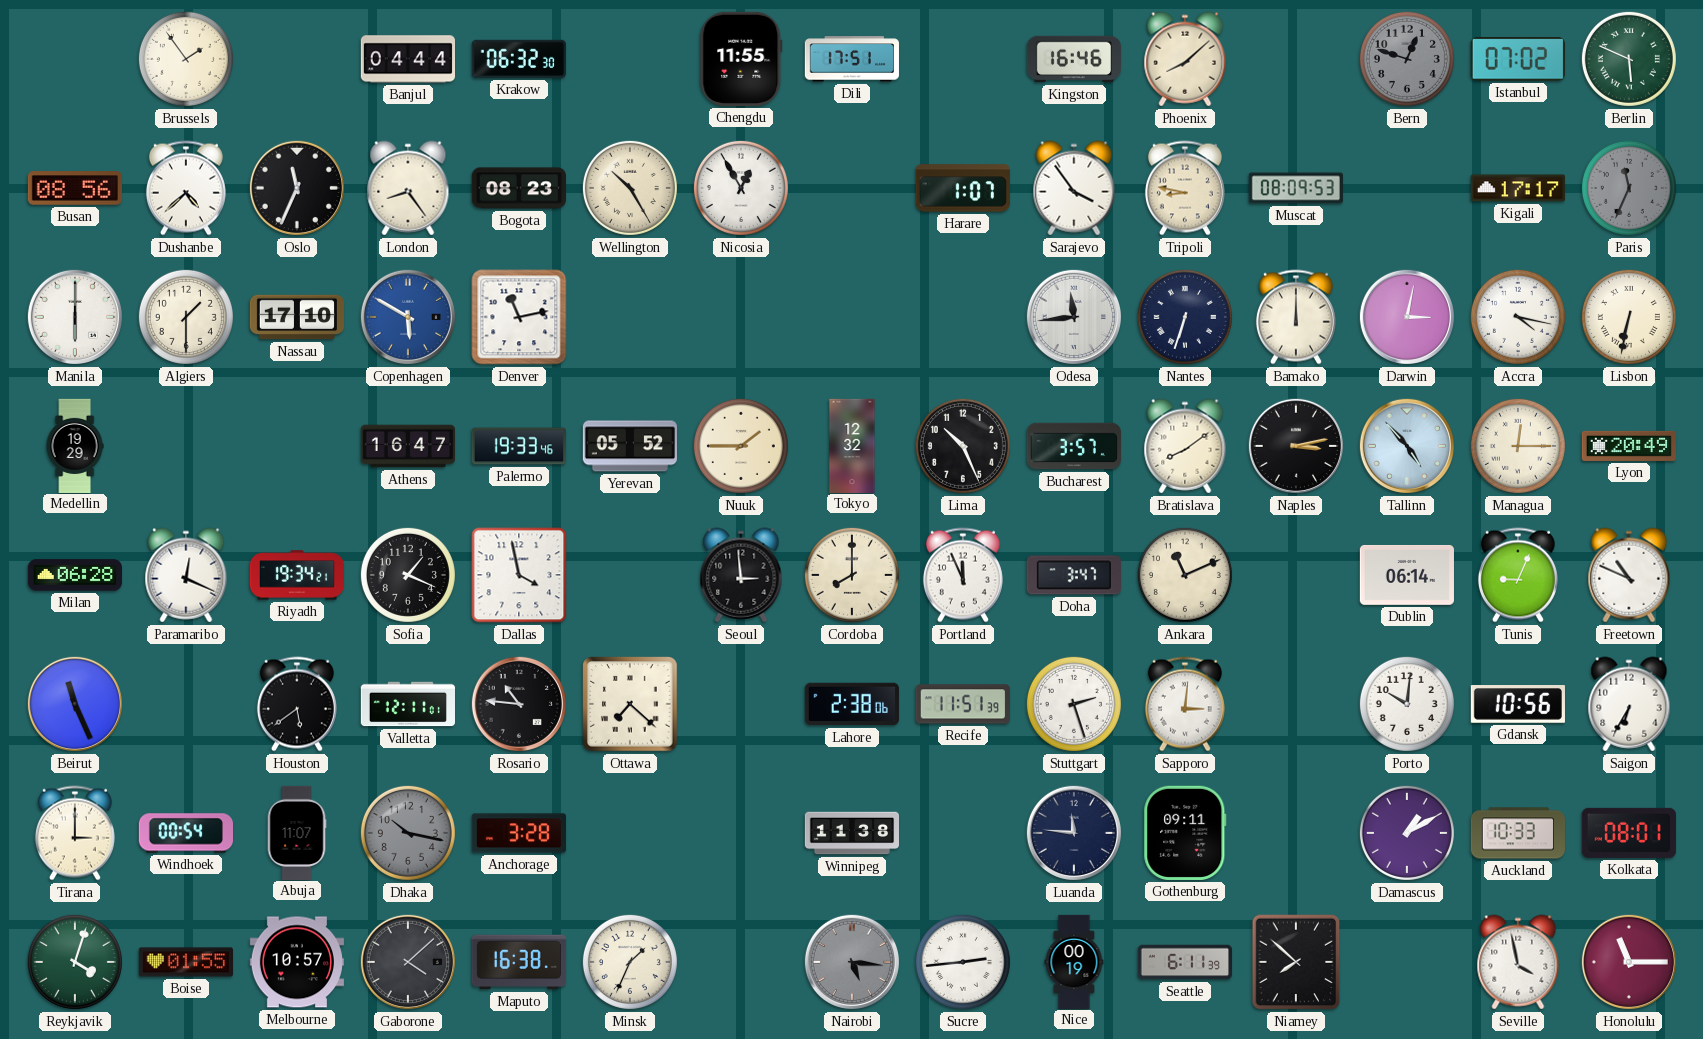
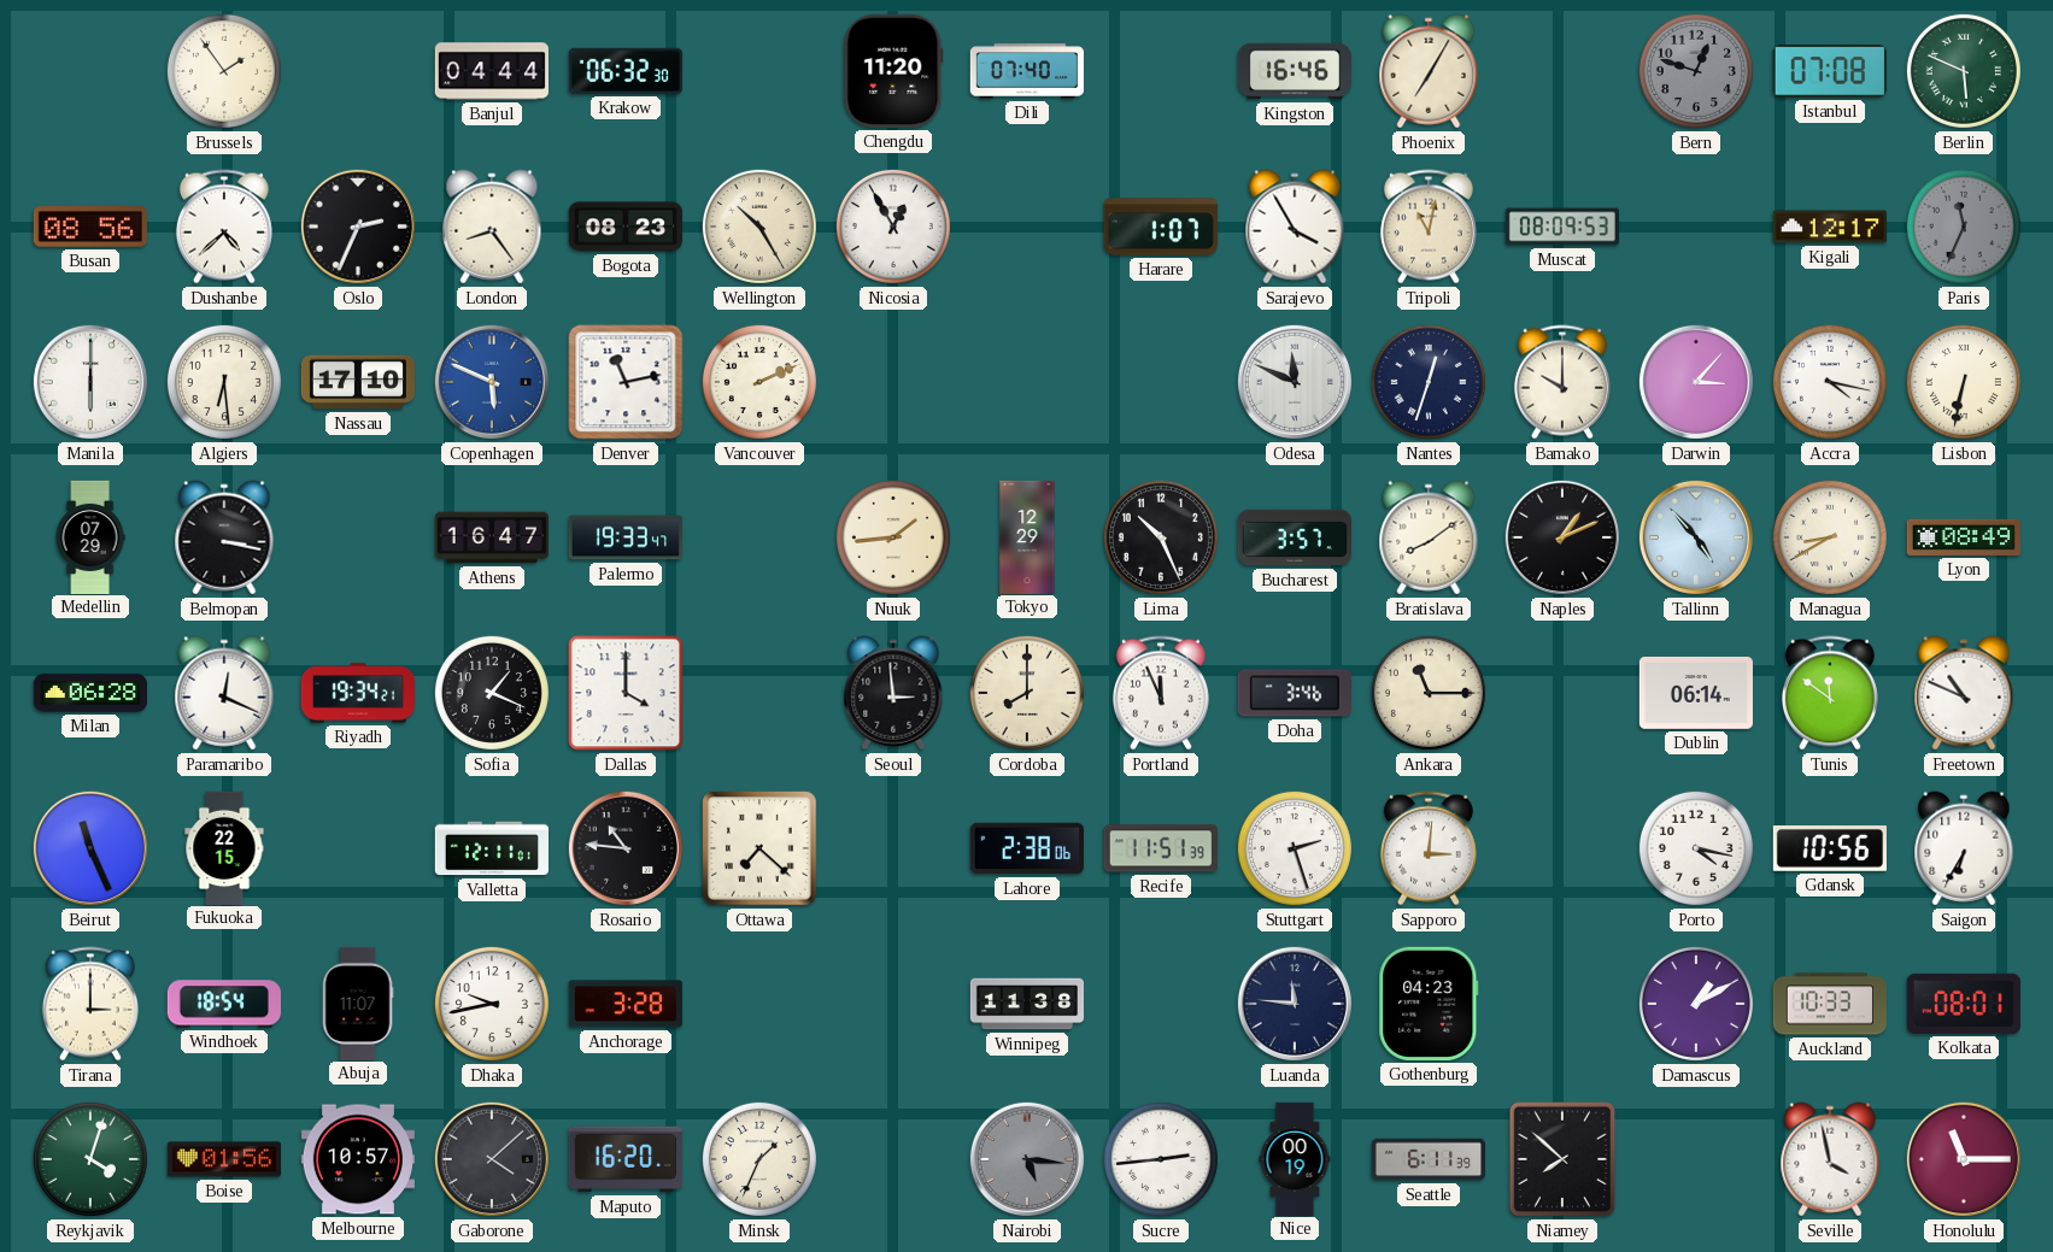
Chengdu: 11:55 -> 11:20 (893, 71)
Dili: 17:51 -> 07:40 (1027, 71)
Phoenix: 8:08 -> 7:05 (1429, 71)
Istanbul: 07:02 -> 07:08 (1830, 72)
Oslo: 11:34 -> 2:34 (358, 227)
Sarajevo: 3:54 -> 3:55 (1295, 227)
Tripoli: 8:47 -> 11:02 (1429, 227)
Kigali: 17:17 -> 12:17 (1830, 227)
Algiers: 1:30 -> 6:29 (224, 382)
Copenhagen: 5:50 -> 5:49 (492, 382)
Vancouver: none -> 2:11 (759, 382)
Odesa: 11:44 -> 11:49 (1295, 382)
Nantes: 6:33 -> 12:33 (1429, 382)
Bamako: 12:00 -> 10:00 (1562, 382)
Darwin: 3:02 -> 3:07 (1696, 382)
Medellin: 19:29 -> 07:29 (90, 536)
Belmopan: none -> 3:17 (224, 537)
Palermo: 19:33:46 -> 19:33:47 (624, 537)
Yerevan: 05:52 -> none (629, 446)
Nuuk: 1:45 -> 1:44 (893, 537)
Tokyo: 12:32 -> 12:29 (1027, 536)
Naples: 3:13 -> 1:11 (1562, 537)
Managua: 12:15 -> 8:40 (1830, 537)
Lyon: 20:49 -> 08:49 (1963, 537)
Dallas: 3:58 -> 4:00 (626, 693)
Doha: 3:47 -> 3:46 (1295, 693)
Ankara: 11:11 -> 11:15 (1429, 693)
Tunis: 9:04 -> 11:51 (1830, 693)
Fukuoka: none -> 22:15 (224, 847)
Houston: 5:39 -> none (297, 704)
Porto: 10:01 -> 4:17 (1696, 848)
Windhoek: 00:54 -> 18:54 (223, 1004)
Dhaka: 10:17 -> 9:43 (492, 1004)
Dhaka dial: grey -> white (492, 1004)
Gothenburg: 09:11 -> 04:23 (1429, 1004)
Boise: 01:55 -> 01:56 (223, 1159)
Maputo: 16:38 -> 16:20 (626, 1159)
